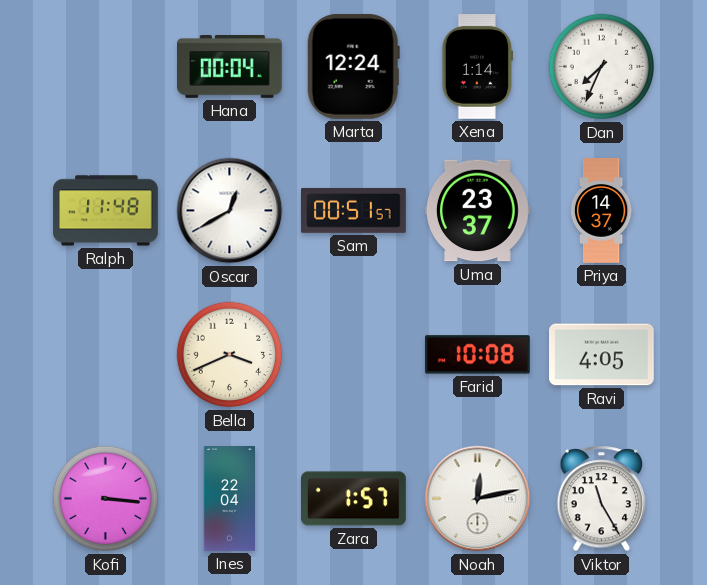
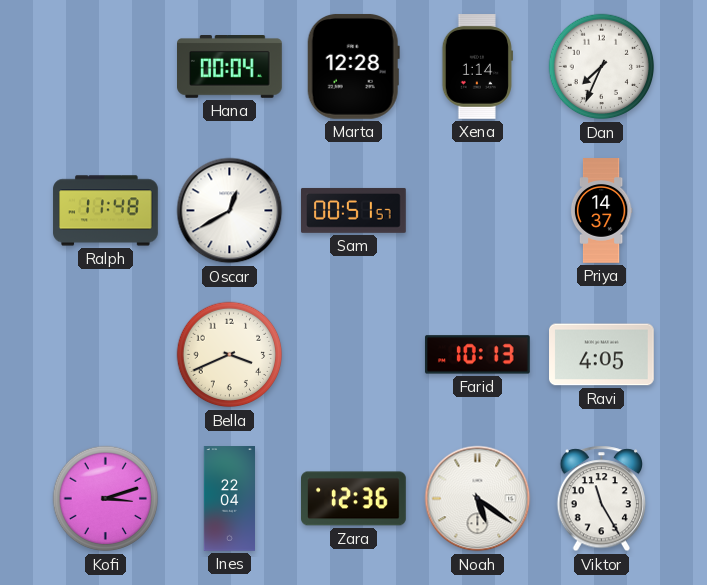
Marta: 12:24 -> 12:28 (353, 66)
Uma: 23:37 -> none (478, 211)
Farid: 10:08 -> 10:13 (478, 355)
Kofi: 3:16 -> 3:12 (106, 499)
Zara: 1:57 -> 12:36 (354, 499)
Noah: 12:13 -> 5:21 (478, 499)
